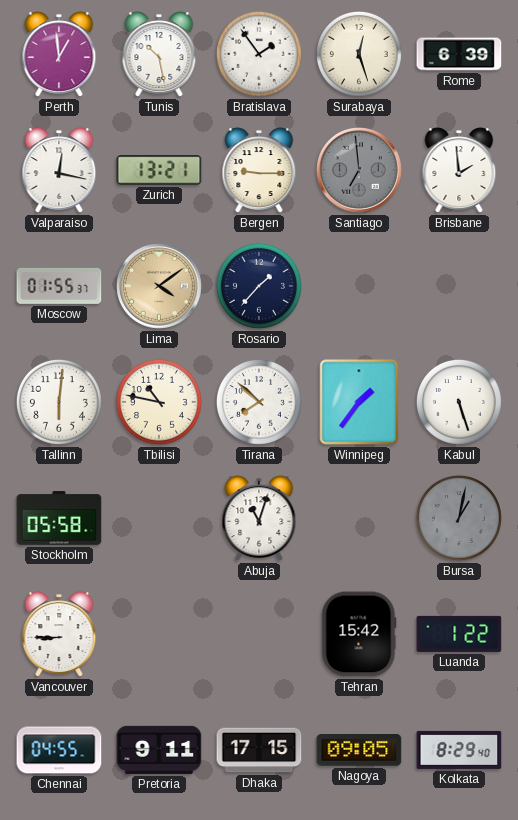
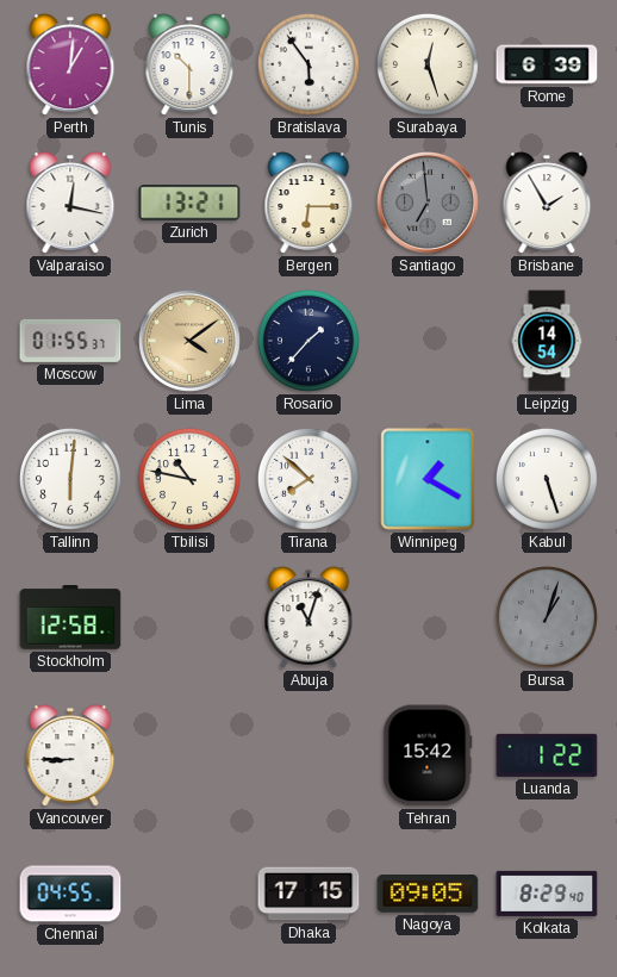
Perth: 12:59 -> 1:01 (70, 64)
Tunis: 10:28 -> 10:30 (189, 64)
Bratislava: 1:54 -> 5:54 (308, 64)
Bergen: 9:15 -> 6:15 (308, 203)
Brisbane: 1:59 -> 1:55 (547, 203)
Leipzig: none -> 14:54 (547, 341)
Winnipeg: 1:36 -> 1:20 (428, 479)
Stockholm: 05:58 -> 12:58 (70, 617)
Bursa: 1:02 -> 1:03 (547, 617)
Pretoria: 9:11 -> none (159, 750)
